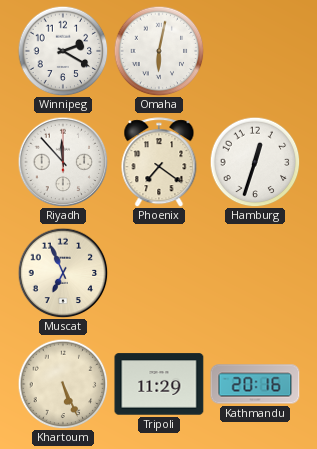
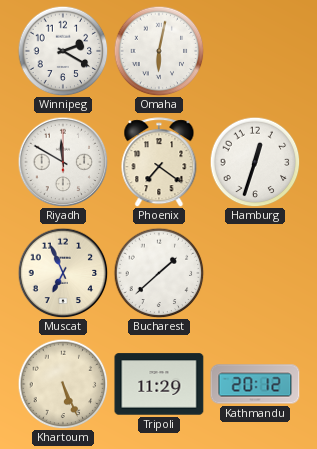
Riyadh: 11:53 -> 11:50 (63, 162)
Bucharest: none -> 1:38 (159, 273)
Kathmandu: 20:16 -> 20:12 (255, 384)
